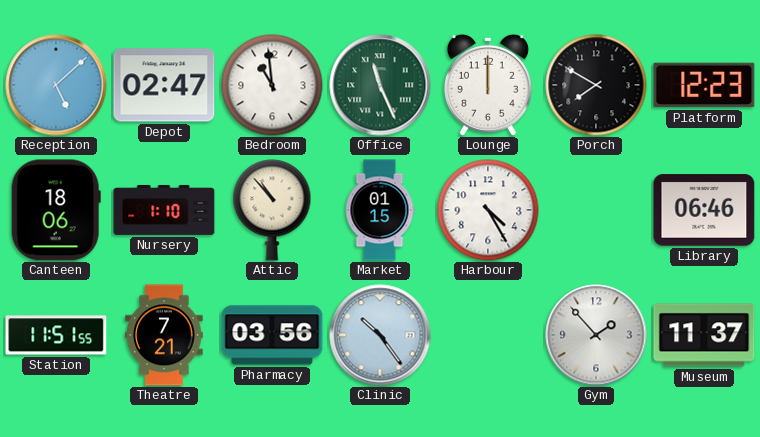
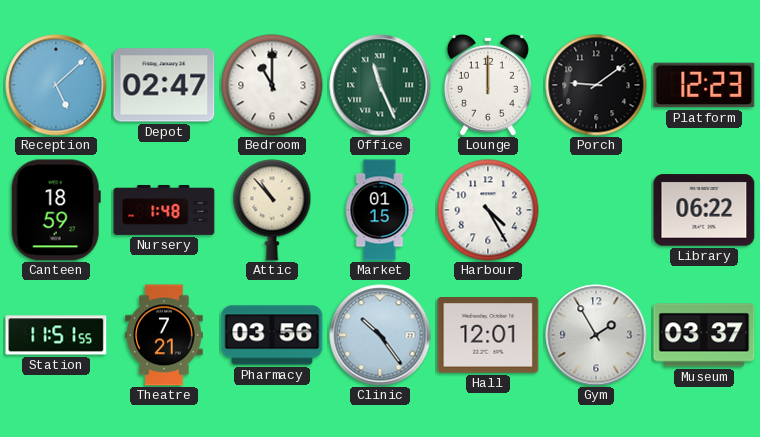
Bedroom: 10:59 -> 11:00 (272, 85)
Porch: 7:50 -> 9:09 (596, 85)
Canteen: 18:06 -> 18:59 (56, 210)
Nursery: 1:10 -> 1:48 (164, 210)
Library: 06:46 -> 06:22 (704, 210)
Hall: none -> 12:01 (488, 336)
Gym: 1:53 -> 1:55 (596, 335)
Museum: 11:37 -> 03:37 (704, 335)
